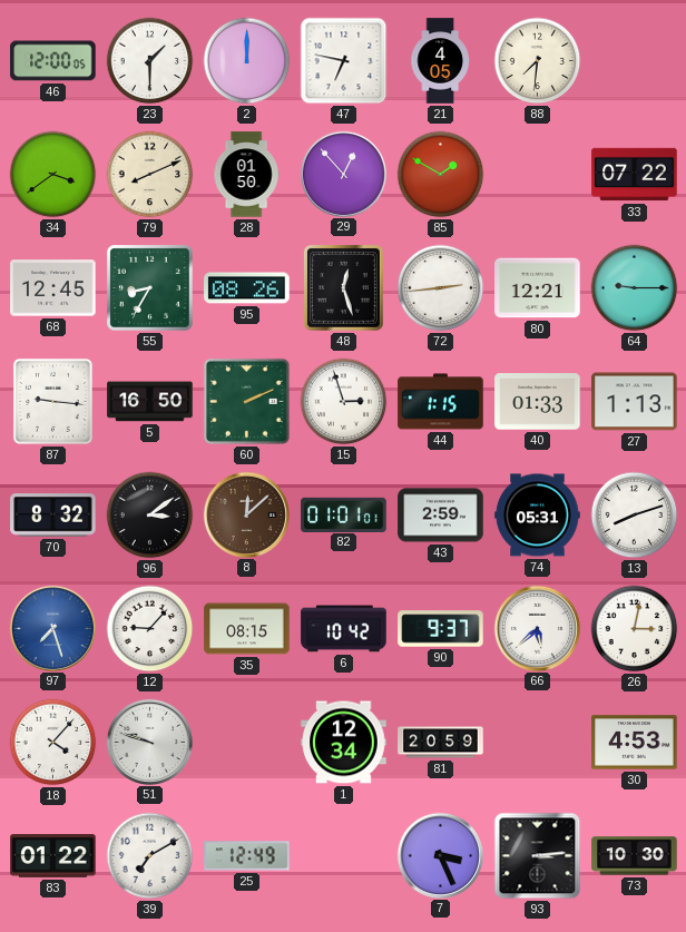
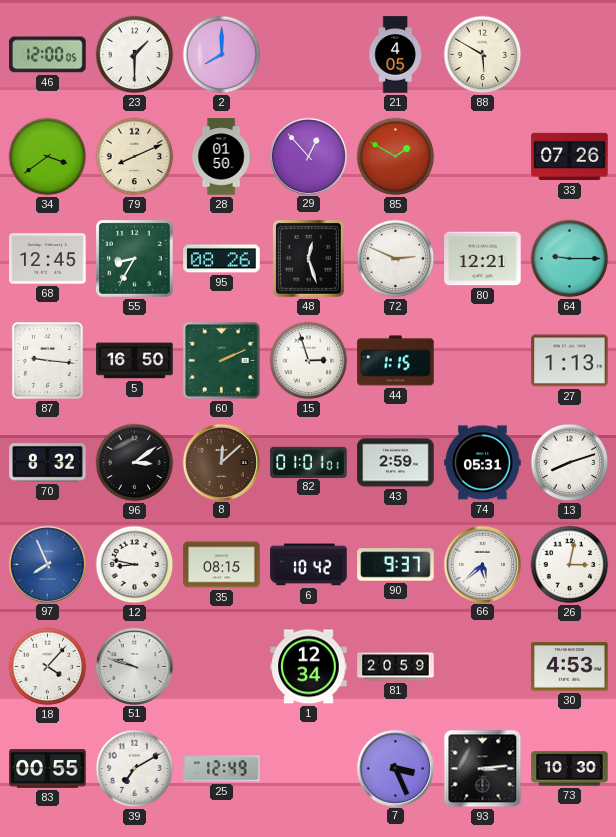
2: 12:00 -> 8:00 (222, 55)
47: 6:47 -> none (344, 61)
88: 7:31 -> 5:50 (483, 55)
33: 07:22 -> 07:26 (570, 157)
72: 2:44 -> 2:49 (396, 259)
40: 01:33 -> none (538, 402)
97: 7:27 -> 7:56 (47, 564)
12: 9:07 -> 8:47 (135, 565)
83: 01:22 -> 00:55 (48, 769)
